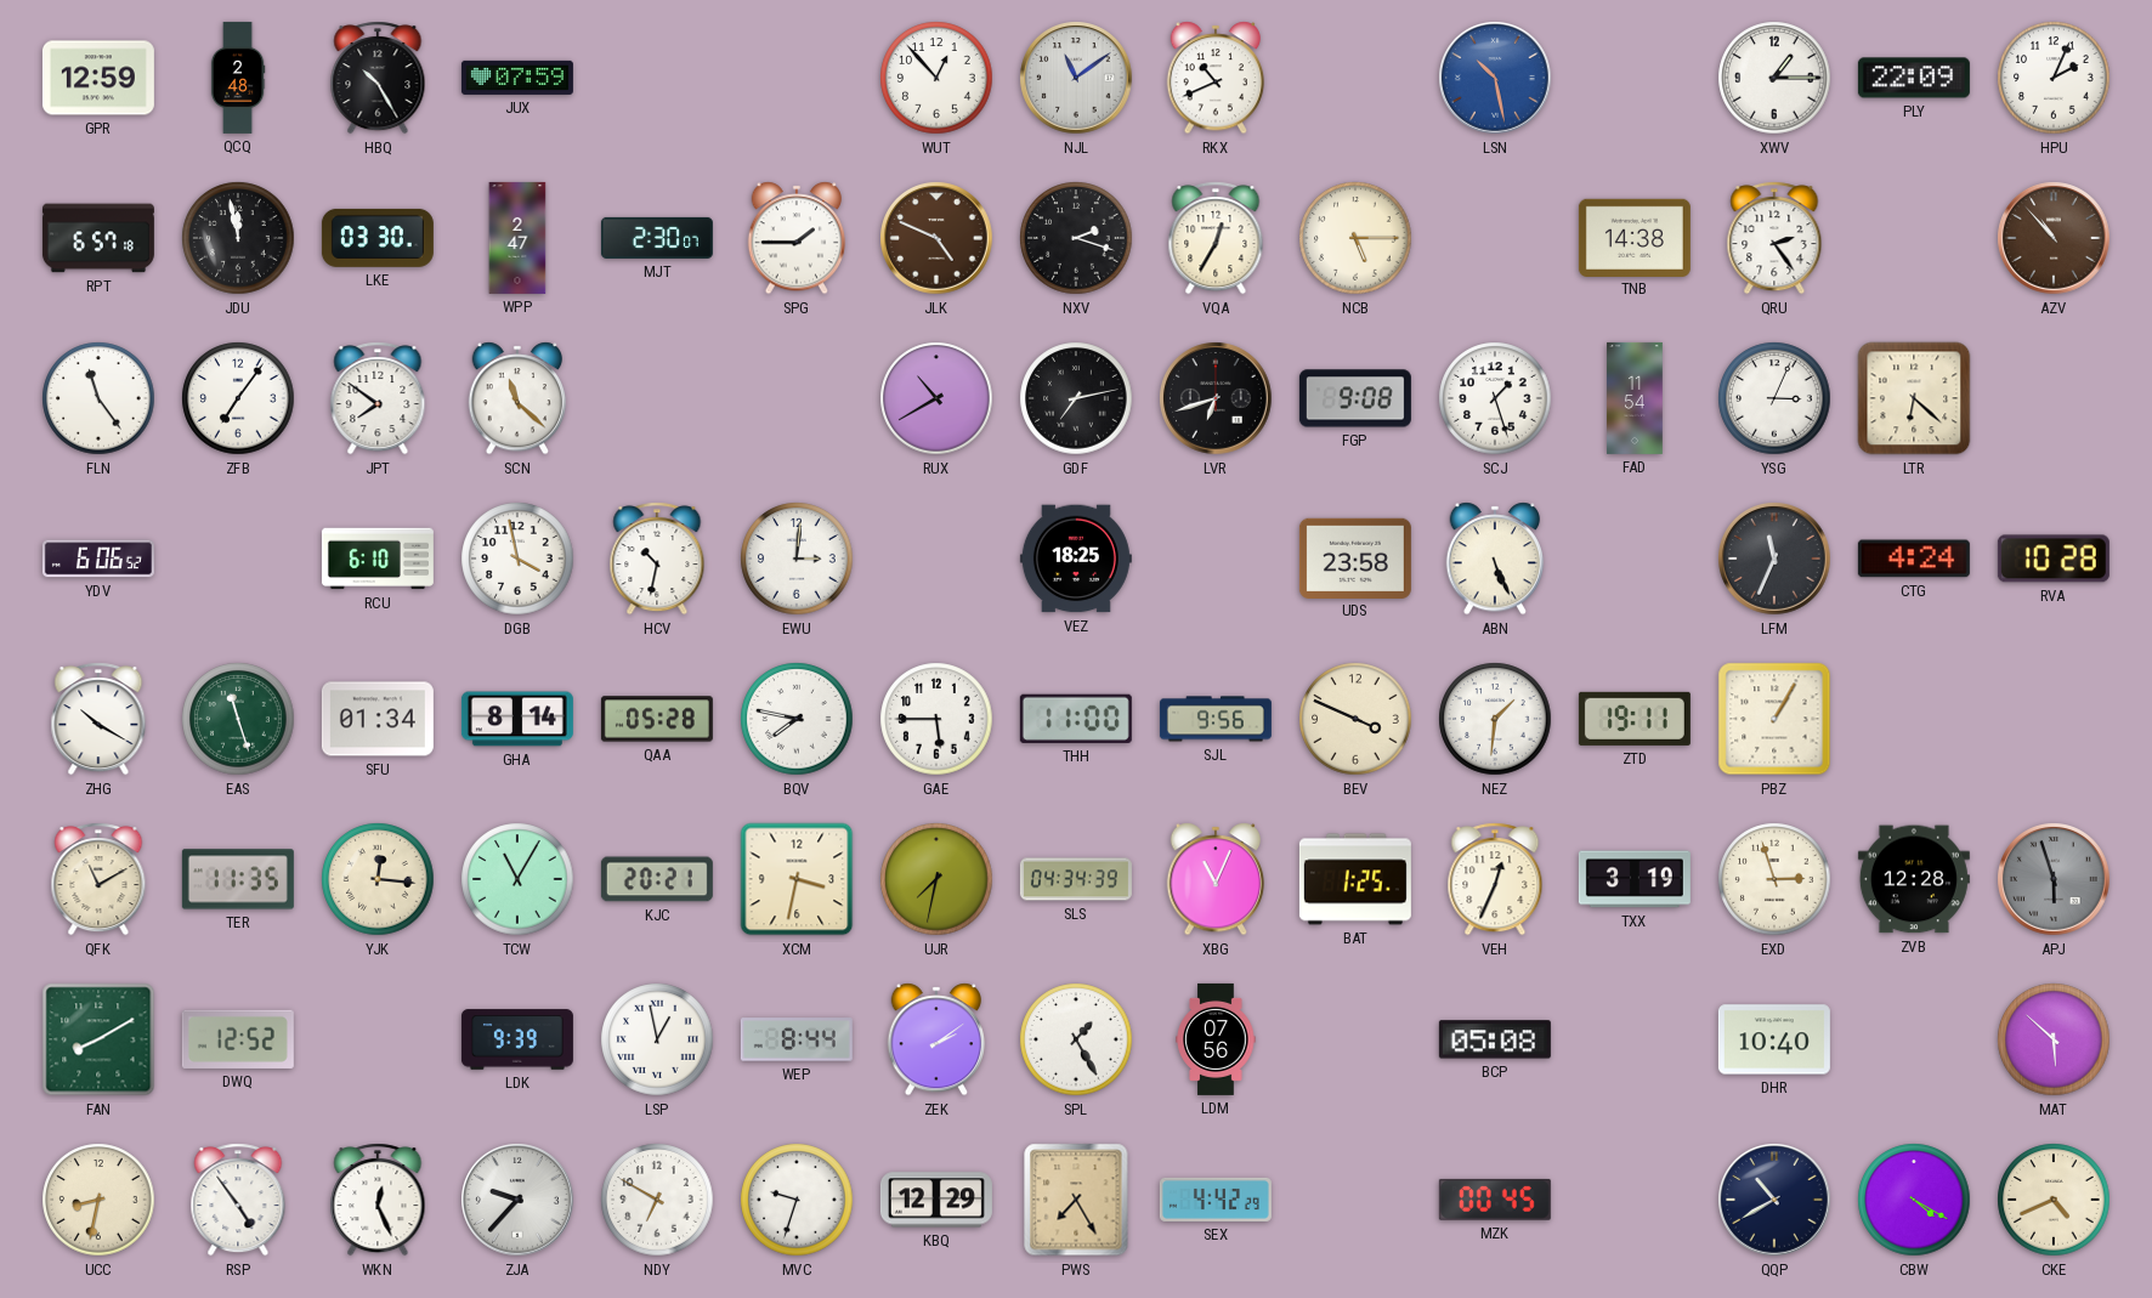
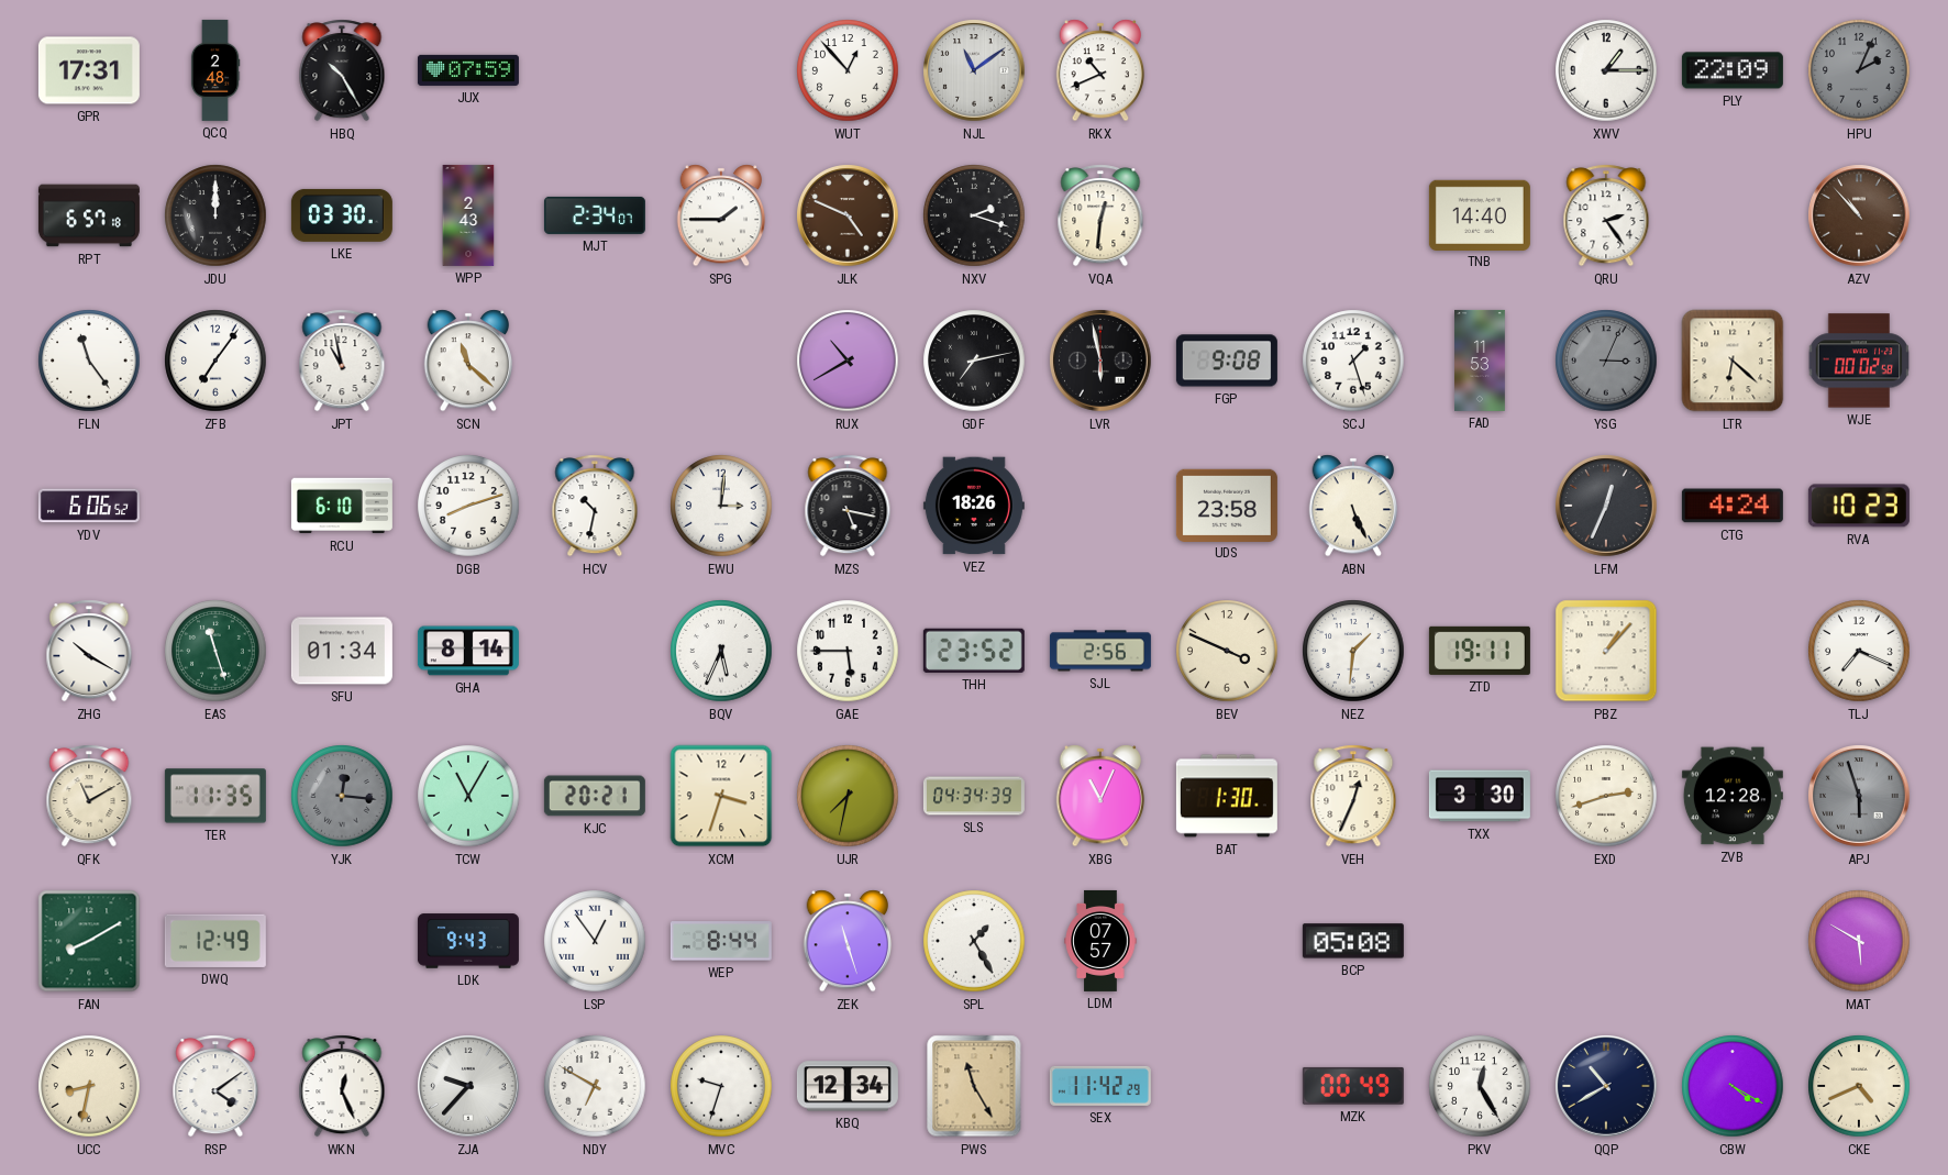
GPR: 12:59 -> 17:31 (89, 70)
LSN: 10:28 -> none (1495, 78)
HPU dial: white -> grey (1859, 70)
JDU: 11:58 -> 12:00 (215, 215)
WPP: 2:47 -> 2:43 (468, 215)
MJT: 2:30 -> 2:34 (595, 215)
VQA: 12:35 -> 12:31 (1100, 215)
NCB: 5:15 -> none (1355, 238)
TNB: 14:38 -> 14:40 (1480, 214)
JPT: 7:51 -> 10:58 (342, 361)
LVR: 6:42 -> 5:58 (1100, 361)
FAD: 11:54 -> 11:53 (1481, 361)
YSG dial: white -> grey (1606, 361)
WJE: none -> 00:02 (1859, 361)
DGB: 3:58 -> 8:12 (468, 506)
MZS: none -> 5:17 (848, 506)
VEZ: 18:25 -> 18:26 (974, 506)
LFM: 11:34 -> 12:34 (1606, 506)
RVA: 10:28 -> 10:23 (1859, 506)
QAA: 05:28 -> none (657, 719)
BQV: 7:47 -> 5:34 (721, 651)
THH: 11:00 -> 23:52 (974, 651)
SJL: 9:56 -> 2:56 (1100, 651)
PBZ: 1:05 -> 1:07 (1606, 651)
TLJ: none -> 7:19 (1859, 651)
YJK dial: cream -> grey (342, 796)
XCM: 3:32 -> 3:33 (721, 796)
BAT: 1:25 -> 1:30 (1227, 796)
TXX: 3:19 -> 3:30 (1480, 796)
EXD: 2:57 -> 2:42 (1606, 796)
DWQ: 12:52 -> 12:49 (215, 941)
LDK: 9:39 -> 9:43 (468, 941)
LSP: 12:58 -> 12:54 (595, 941)
ZEK: 2:09 -> 11:27 (848, 941)
LDM: 07:56 -> 07:57 (1100, 941)
DHR: 10:40 -> none (1774, 1039)
MAT: 5:52 -> 5:50 (1859, 941)
RSP: 4:54 -> 4:09 (215, 1086)
KBQ: 12:29 -> 12:34 (848, 1086)
PWS: 7:25 -> 11:25 (974, 1086)
SEX: 4:42 -> 11:42 (1100, 1086)
MZK: 00:45 -> 00:49 (1353, 1086)
PKV: none -> 12:25 (1480, 1086)
